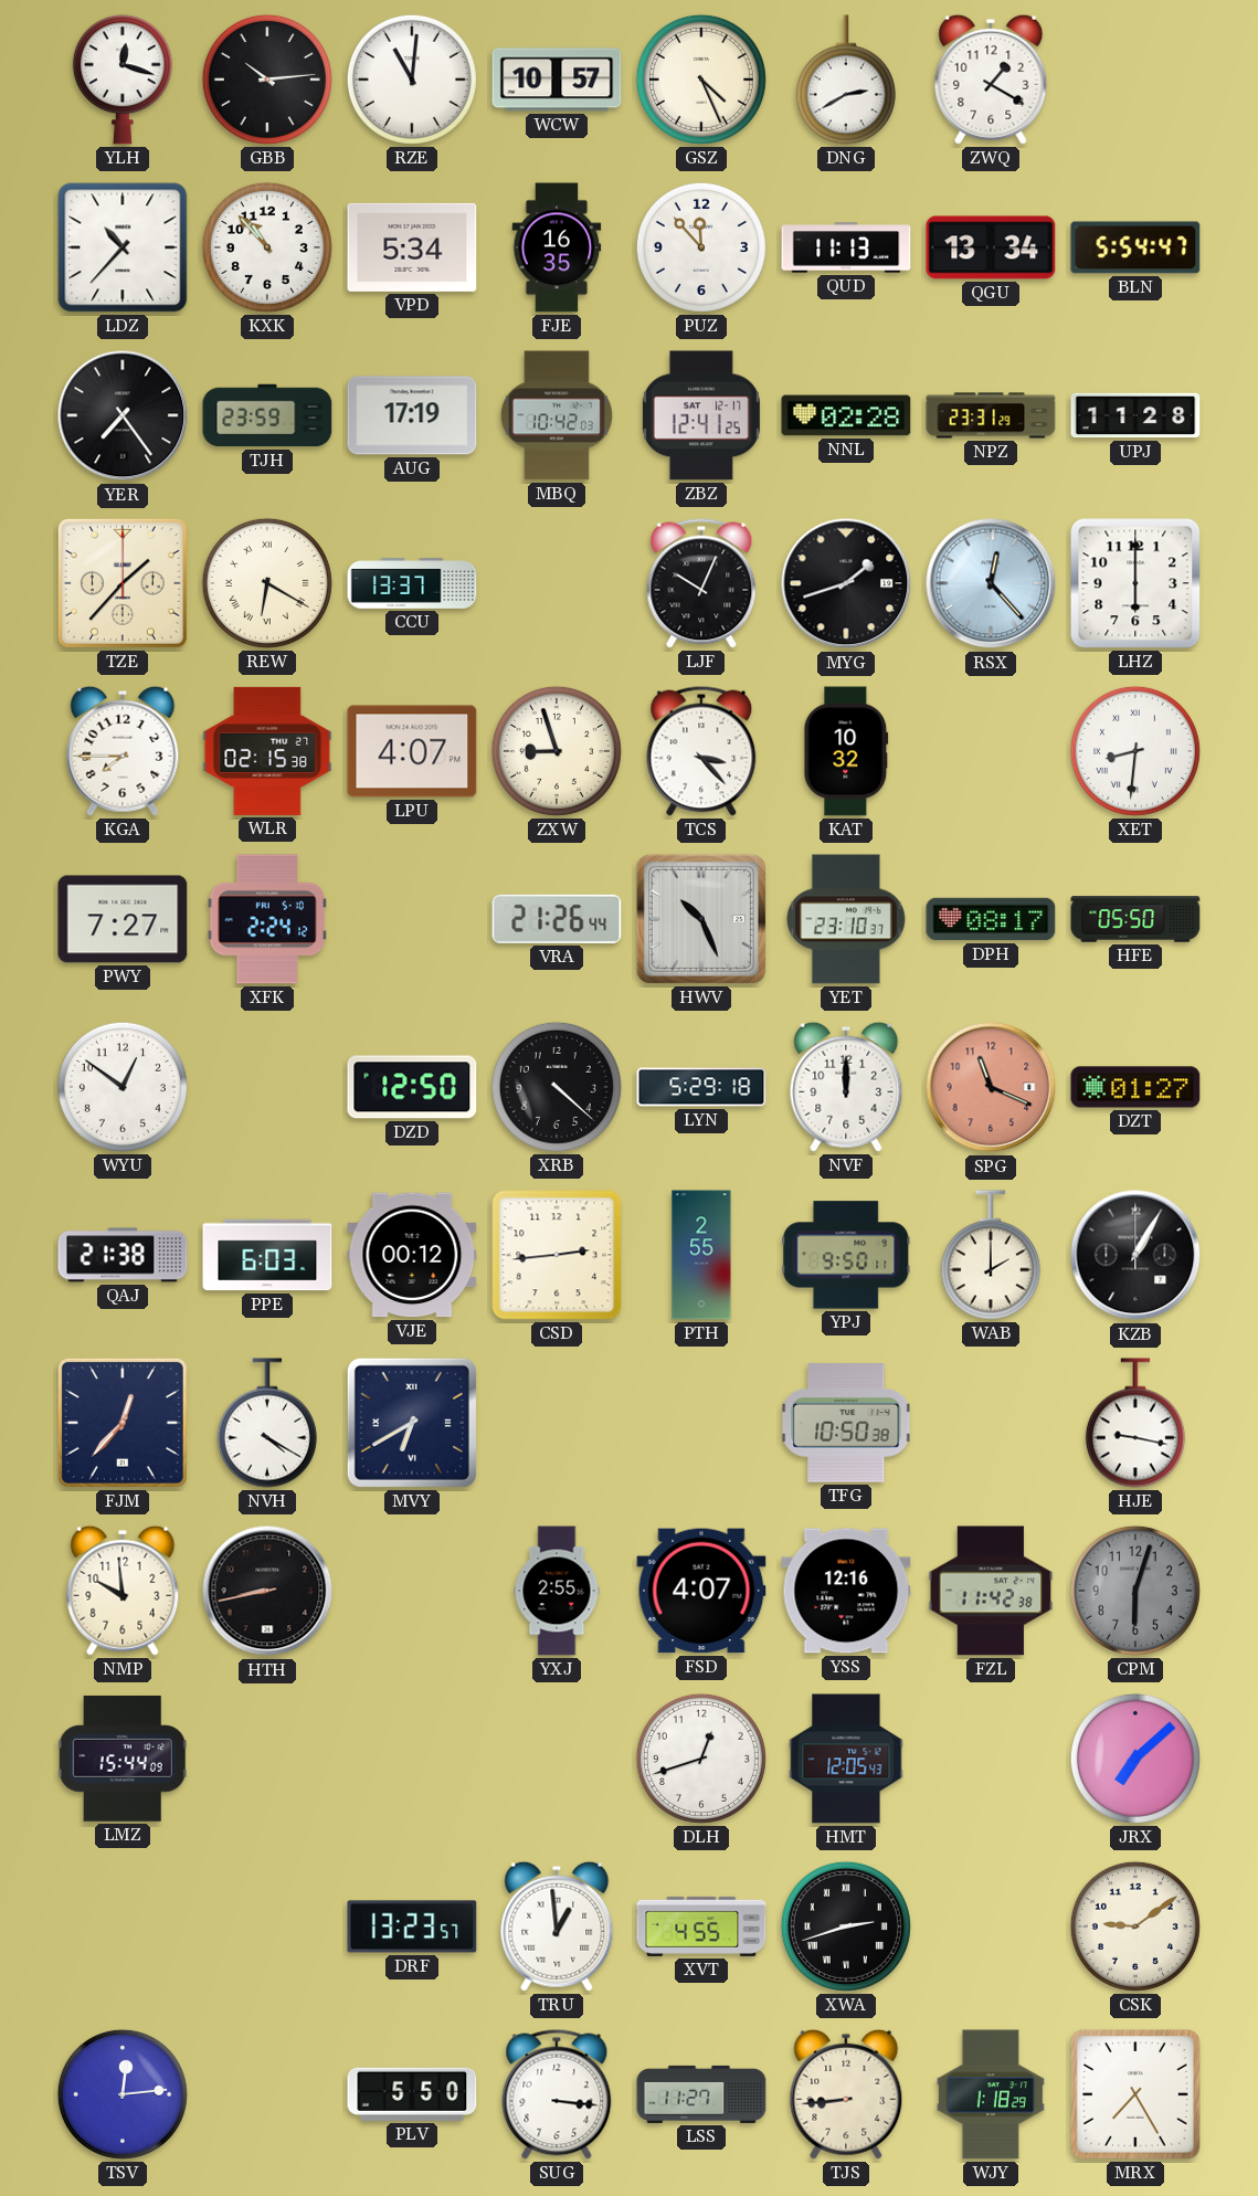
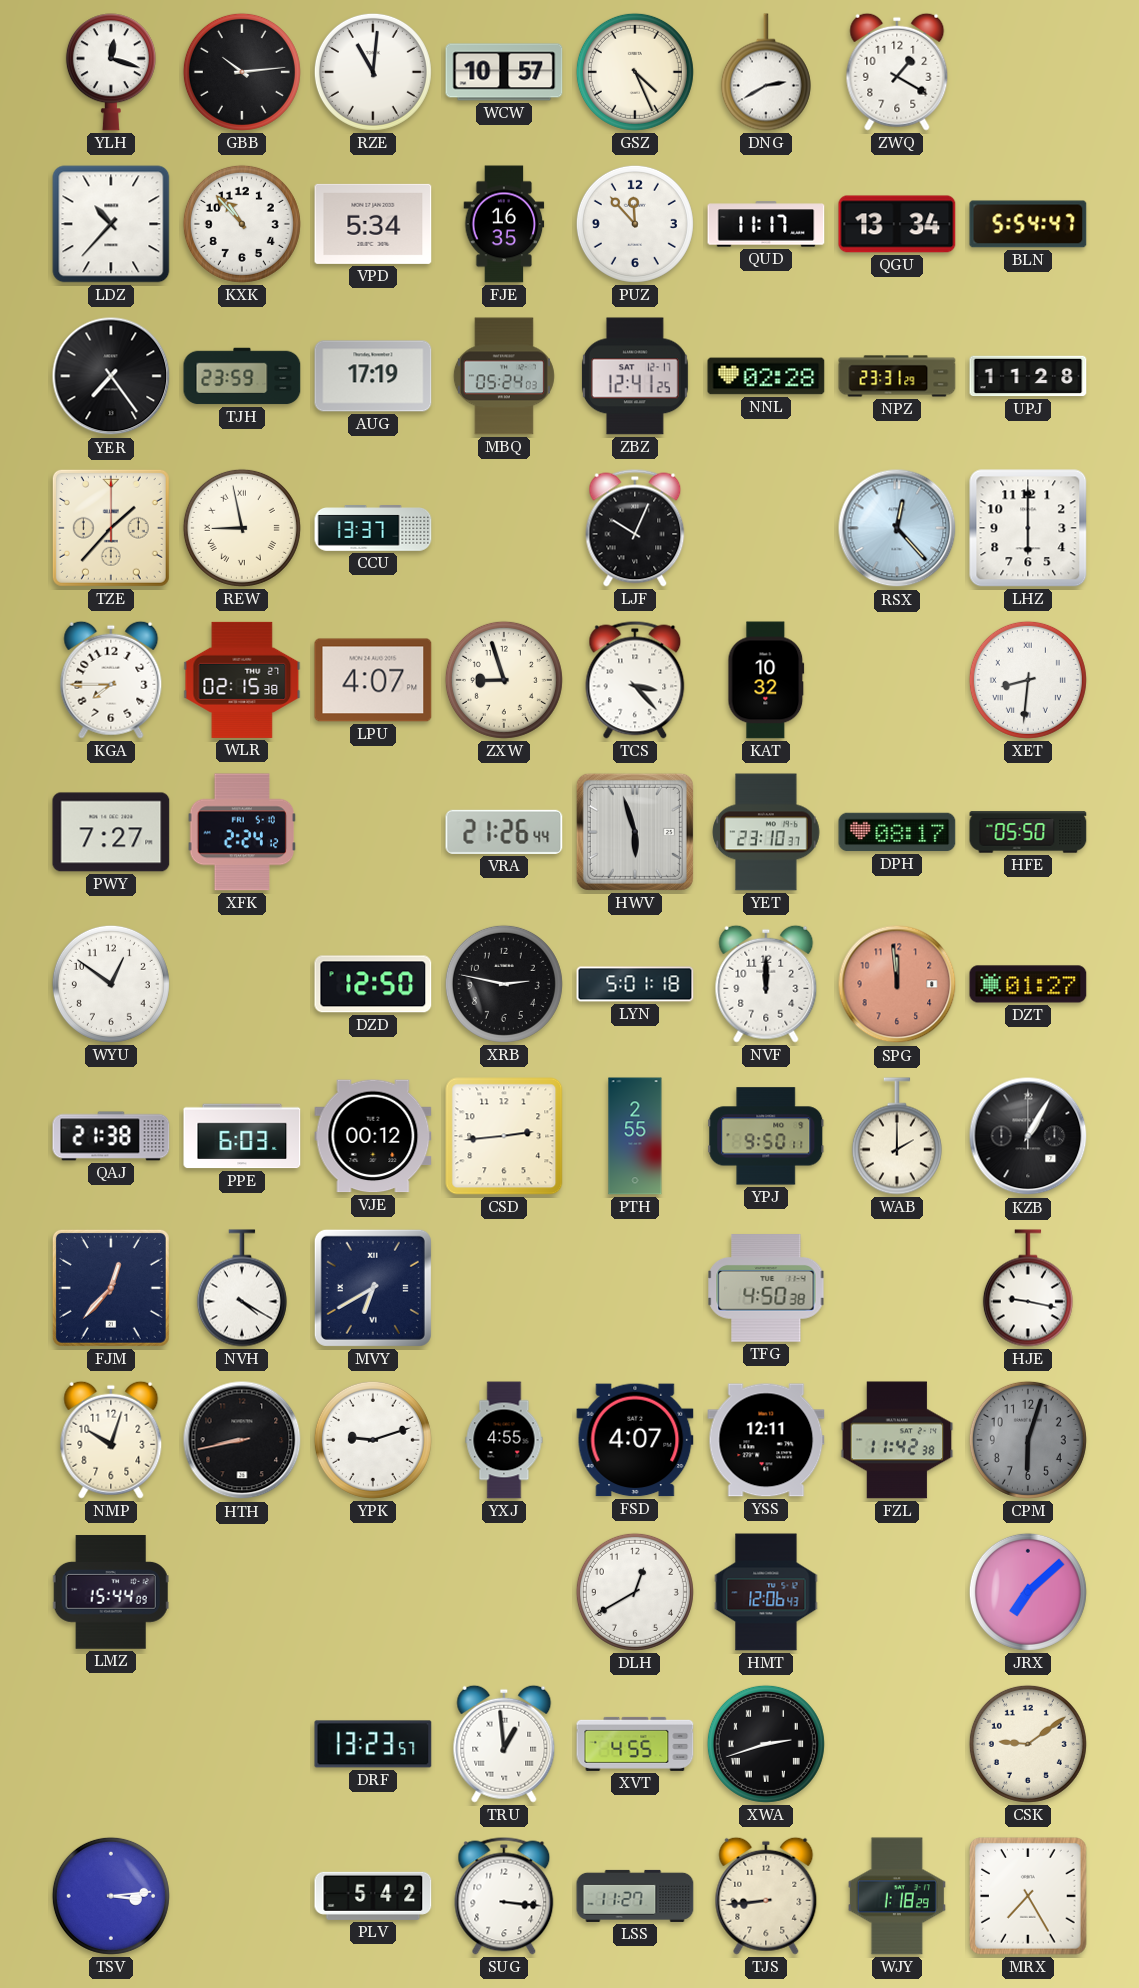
QUD: 11:13 -> 11:17 (766, 224)
MBQ: 10:42 -> 05:24 (504, 376)
REW: 6:20 -> 8:58 (242, 528)
MYG: 1:42 -> none (846, 583)
HWV: 10:26 -> 5:57 (635, 832)
XRB: 4:22 -> 2:47 (504, 984)
LYN: 5:29 -> 5:01 (635, 984)
SPG: 11:19 -> 11:59 (897, 984)
TFG: 10:50 -> 4:50 (766, 1288)
NMP: 9:59 -> 10:03 (111, 1440)
YPK: none -> 9:12 (373, 1440)
YXJ: 2:55 -> 4:55 (504, 1440)
YSS: 12:16 -> 12:11 (766, 1440)
DLH: 12:42 -> 12:40 (635, 1592)
HMT: 12:05 -> 12:06 (766, 1592)
TSV: 12:14 -> 3:14 (111, 1896)
PLV: 5:50 -> 5:42 (373, 1896)
